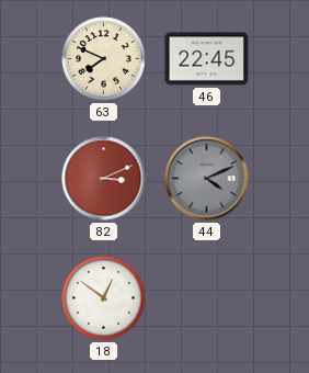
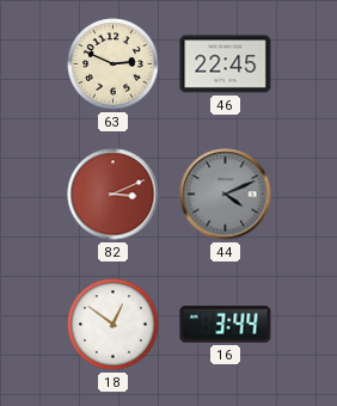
63: 7:49 -> 2:49 (114, 64)
16: none -> 3:44 (226, 325)
